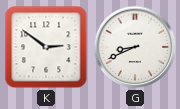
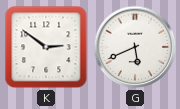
G: 8:41 -> 5:41 (135, 47)
